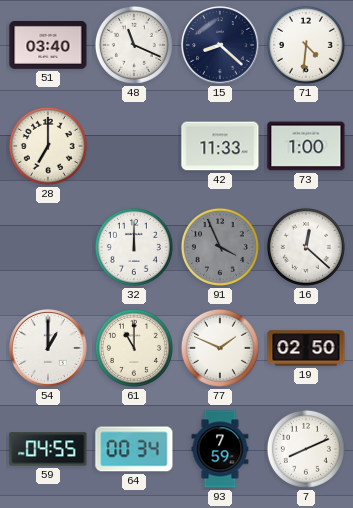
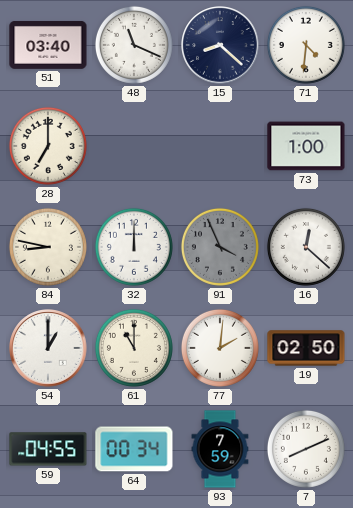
42: 11:33 -> none (220, 146)
84: none -> 8:47 (48, 247)
77: 1:49 -> 2:01 (220, 348)
